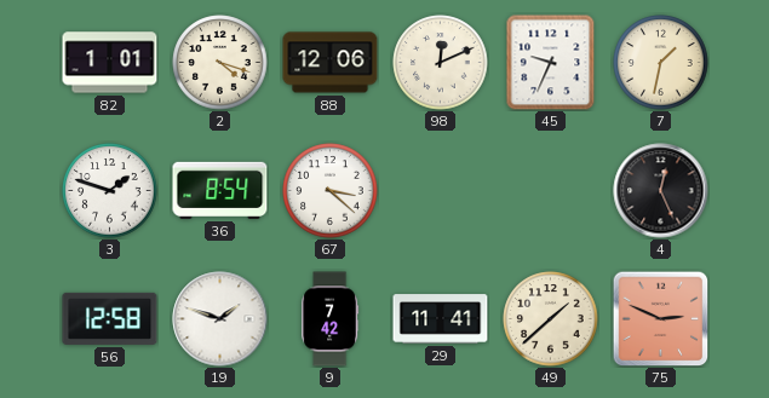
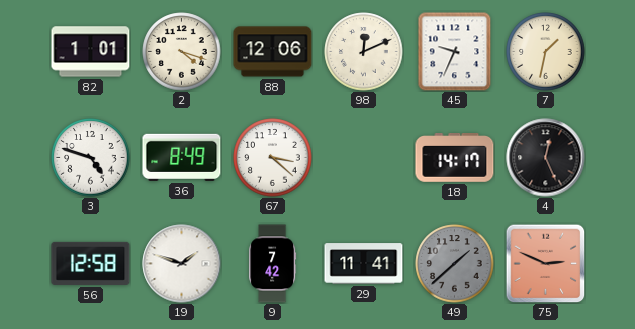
3: 1:48 -> 4:48 (91, 158)
36: 8:54 -> 8:49 (182, 157)
18: none -> 14:17 (455, 158)
49 dial: cream -> grey (455, 264)
